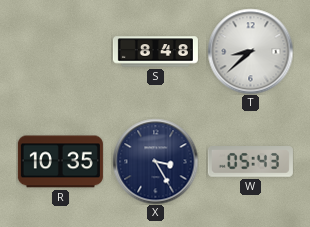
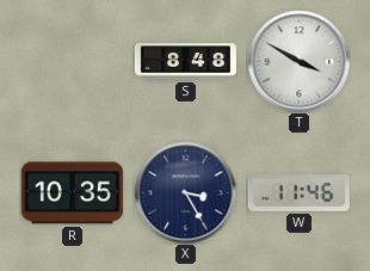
T: 8:38 -> 3:50 (298, 61)
W: 05:43 -> 11:46 (298, 193)
